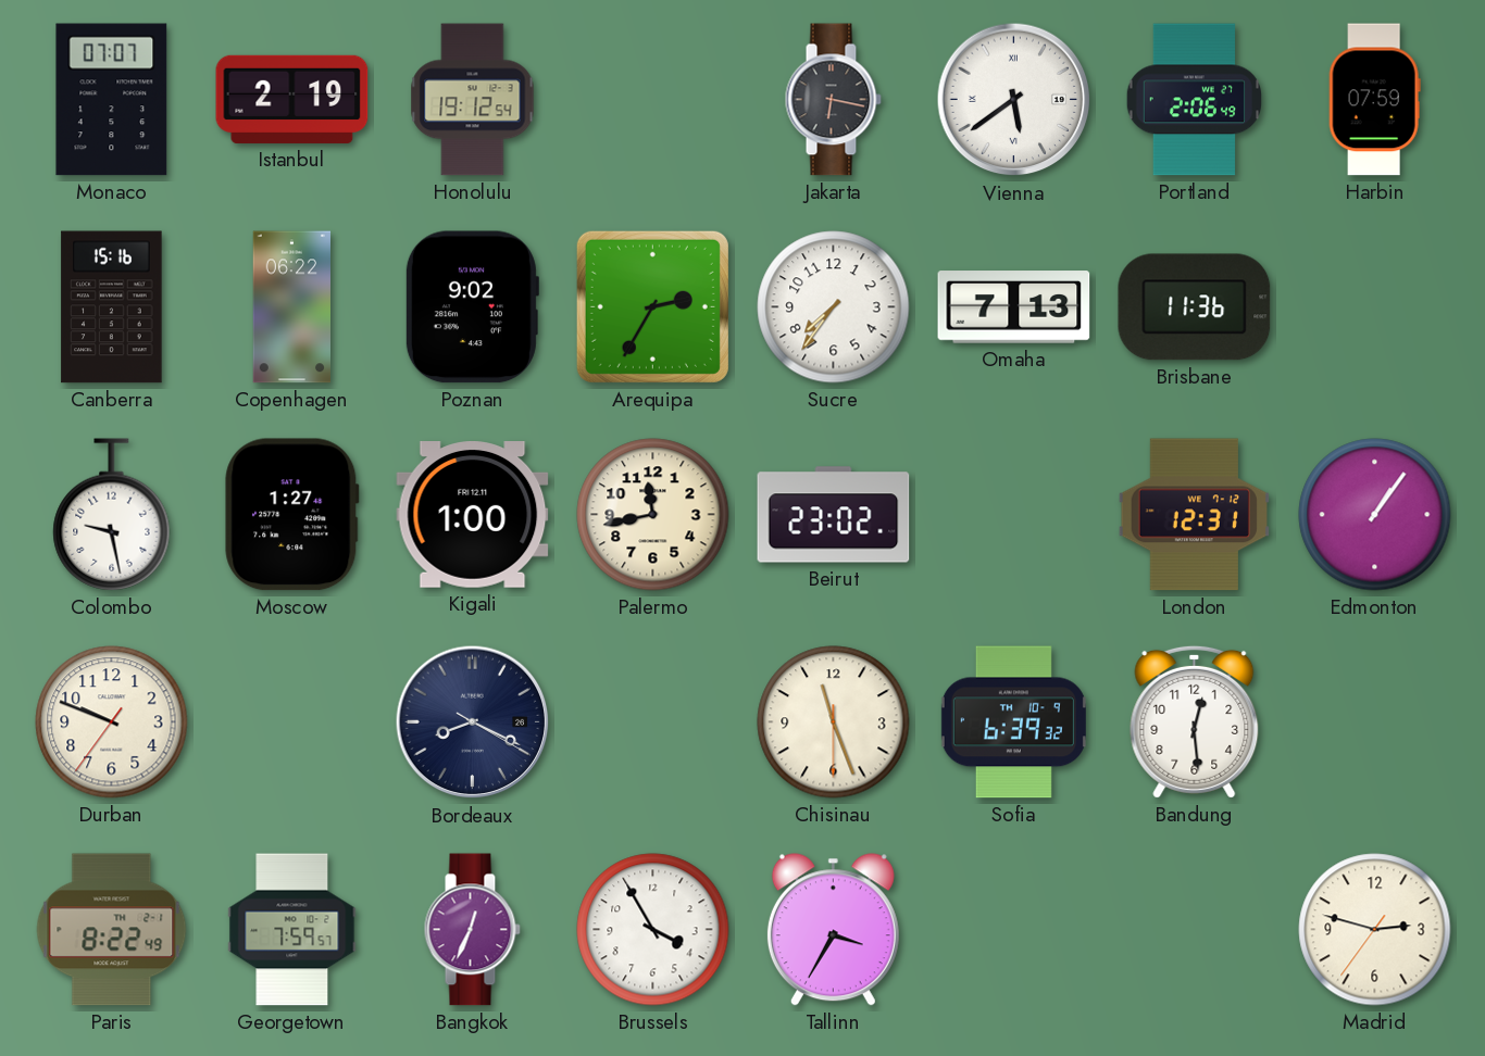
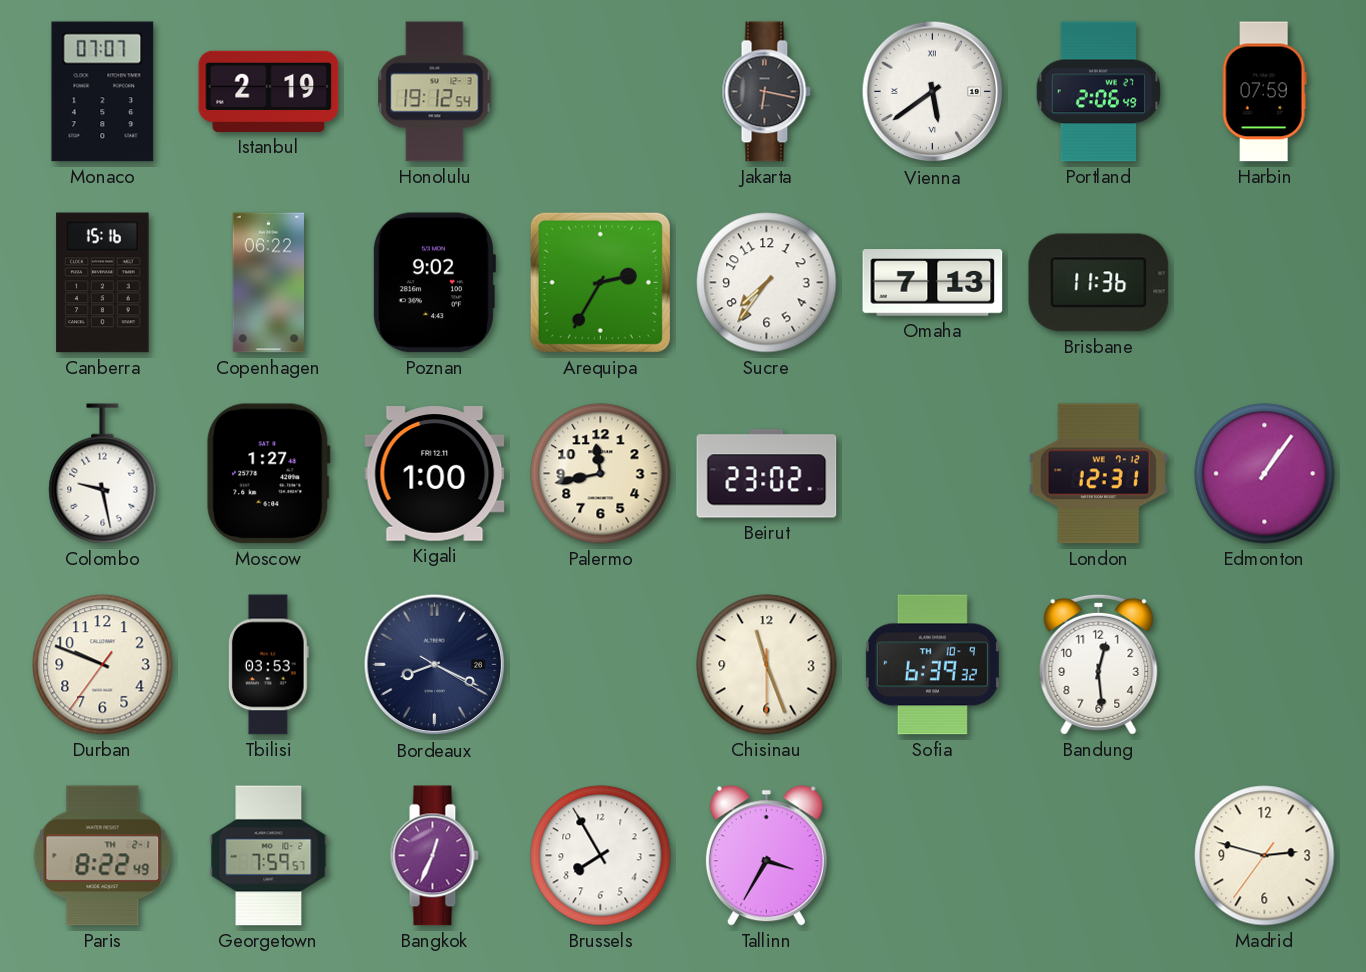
Tbilisi: none -> 03:53 (268, 665)
Brussels: 3:55 -> 7:55 (601, 856)
